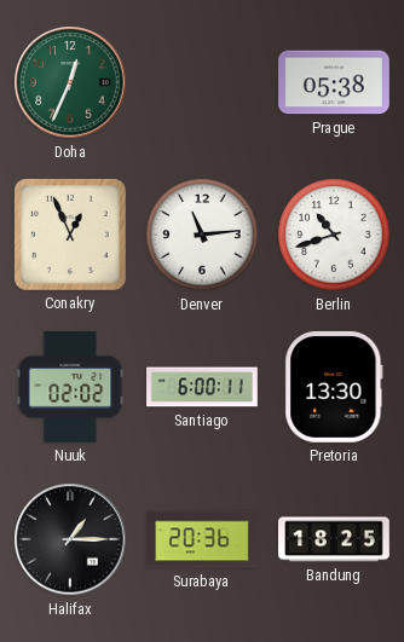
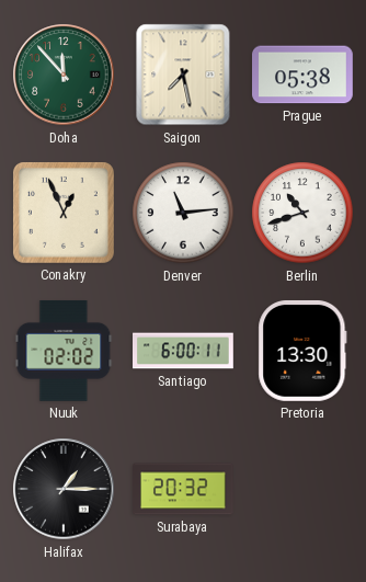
Doha: 12:34 -> 11:53 (64, 75)
Saigon: none -> 7:28 (183, 75)
Surabaya: 20:36 -> 20:32 (183, 489)
Bandung: 18:25 -> none (335, 539)
